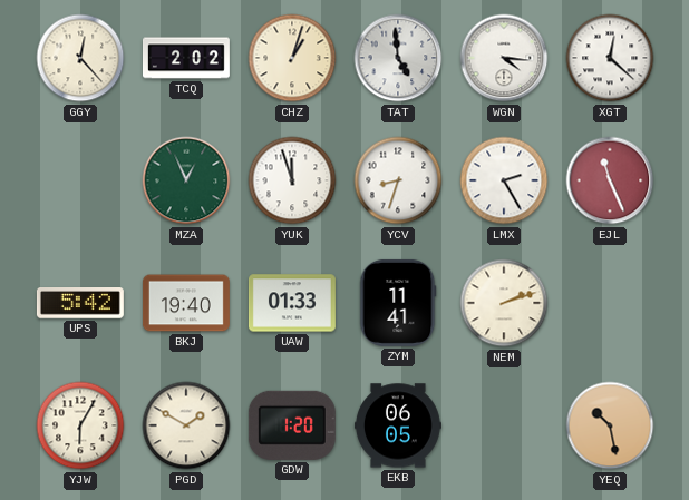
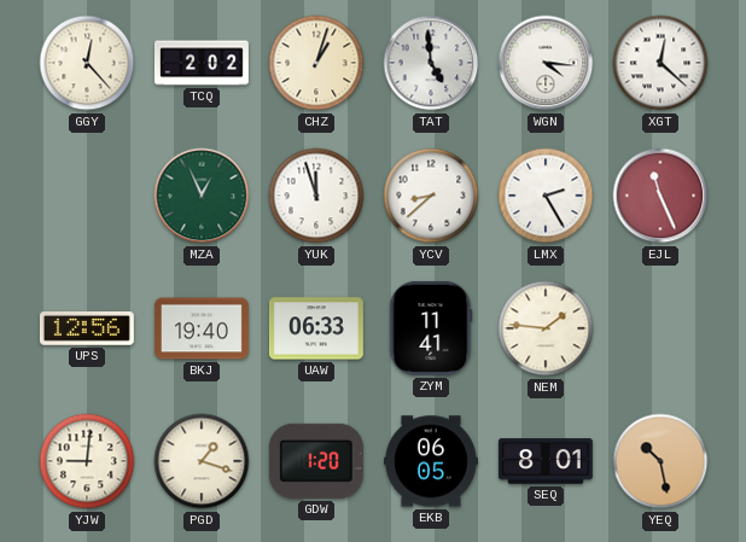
YCV: 8:33 -> 8:38 (431, 196)
UPS: 5:42 -> 12:56 (87, 330)
UAW: 01:33 -> 06:33 (316, 328)
NEM: 2:12 -> 1:46 (546, 328)
YJW: 6:05 -> 9:01 (87, 461)
PGD: 1:50 -> 1:18 (202, 461)
SEQ: none -> 8:01 (546, 461)
